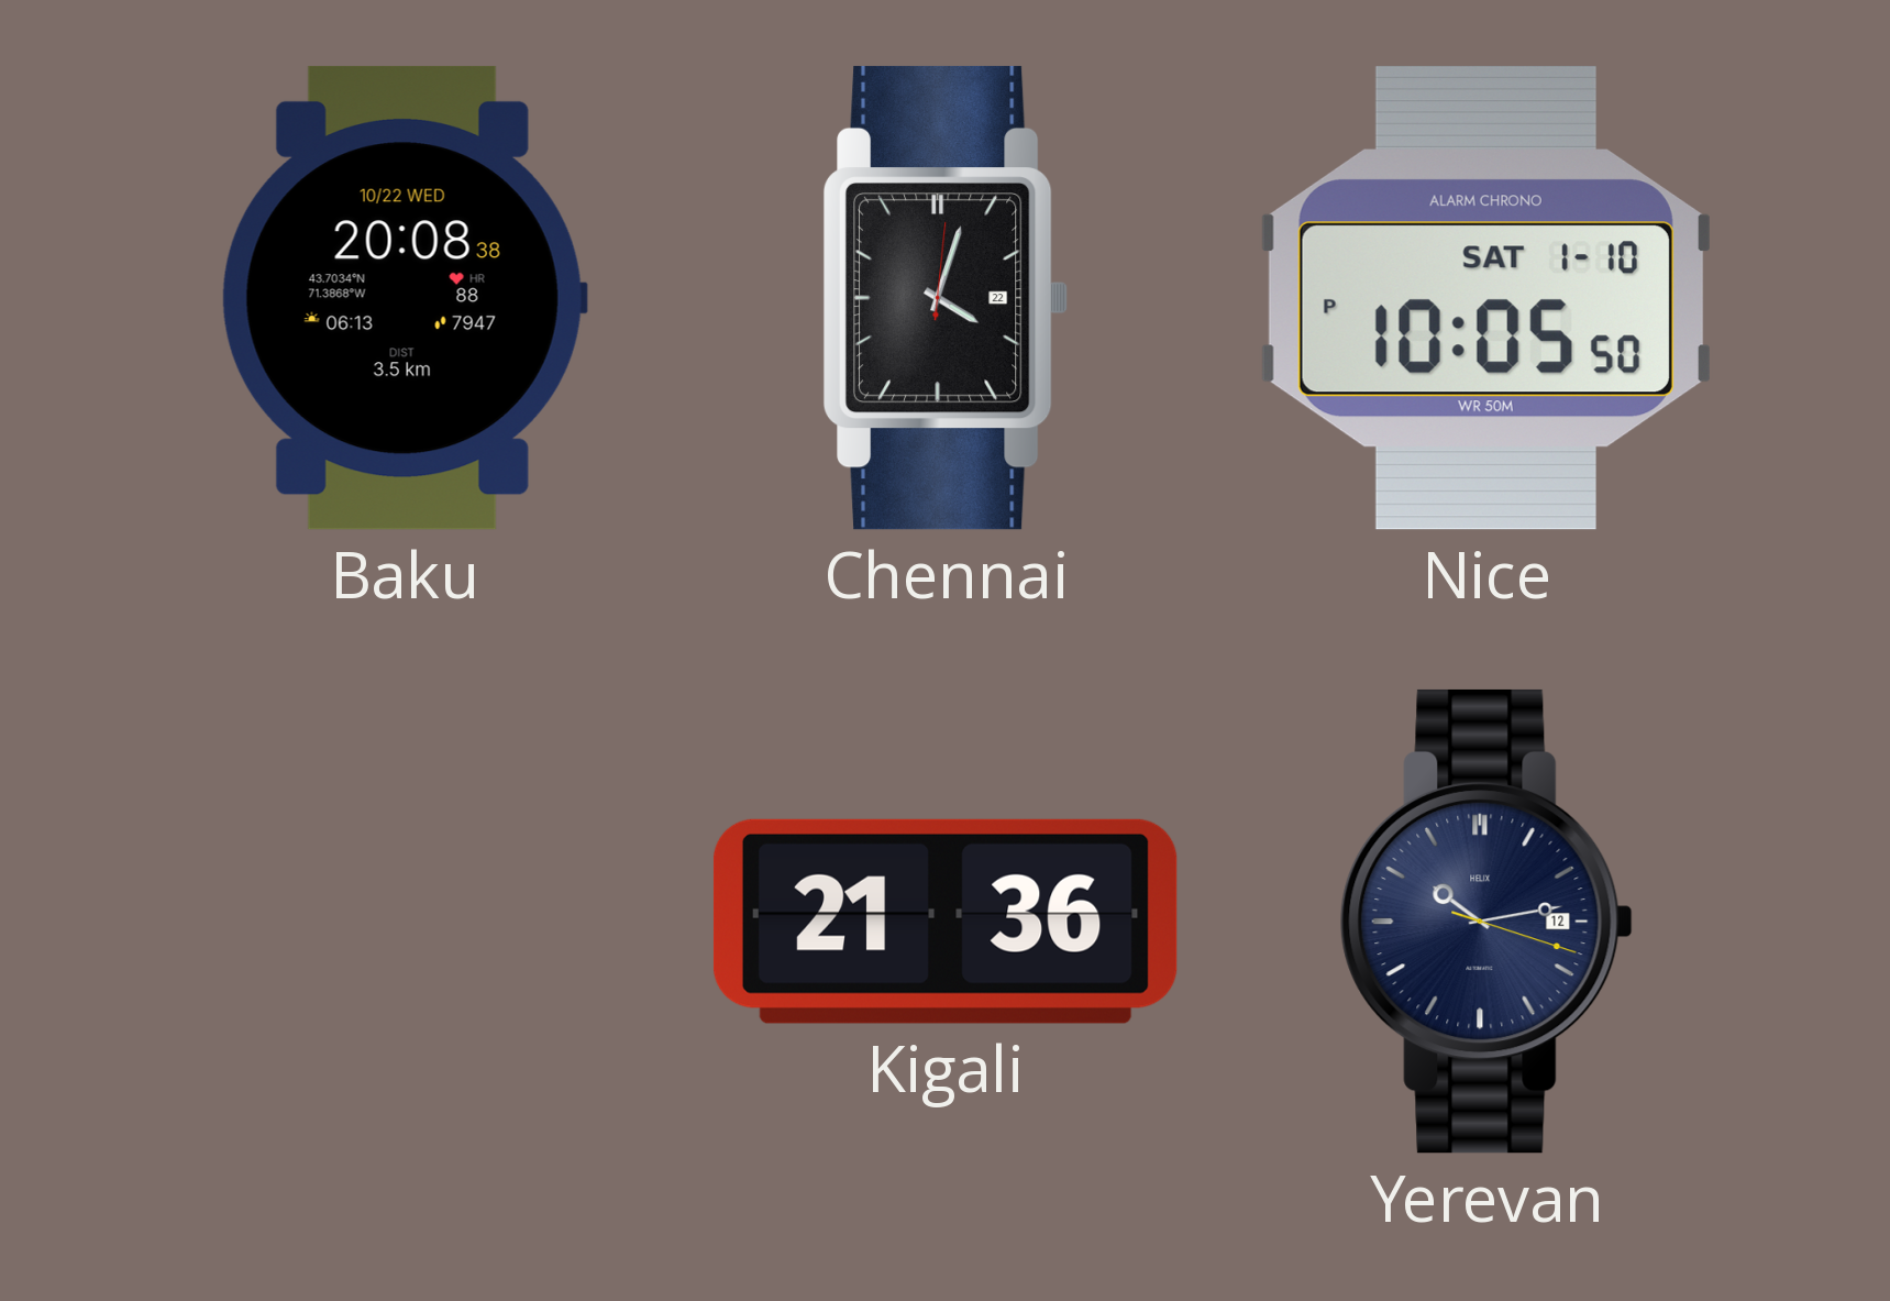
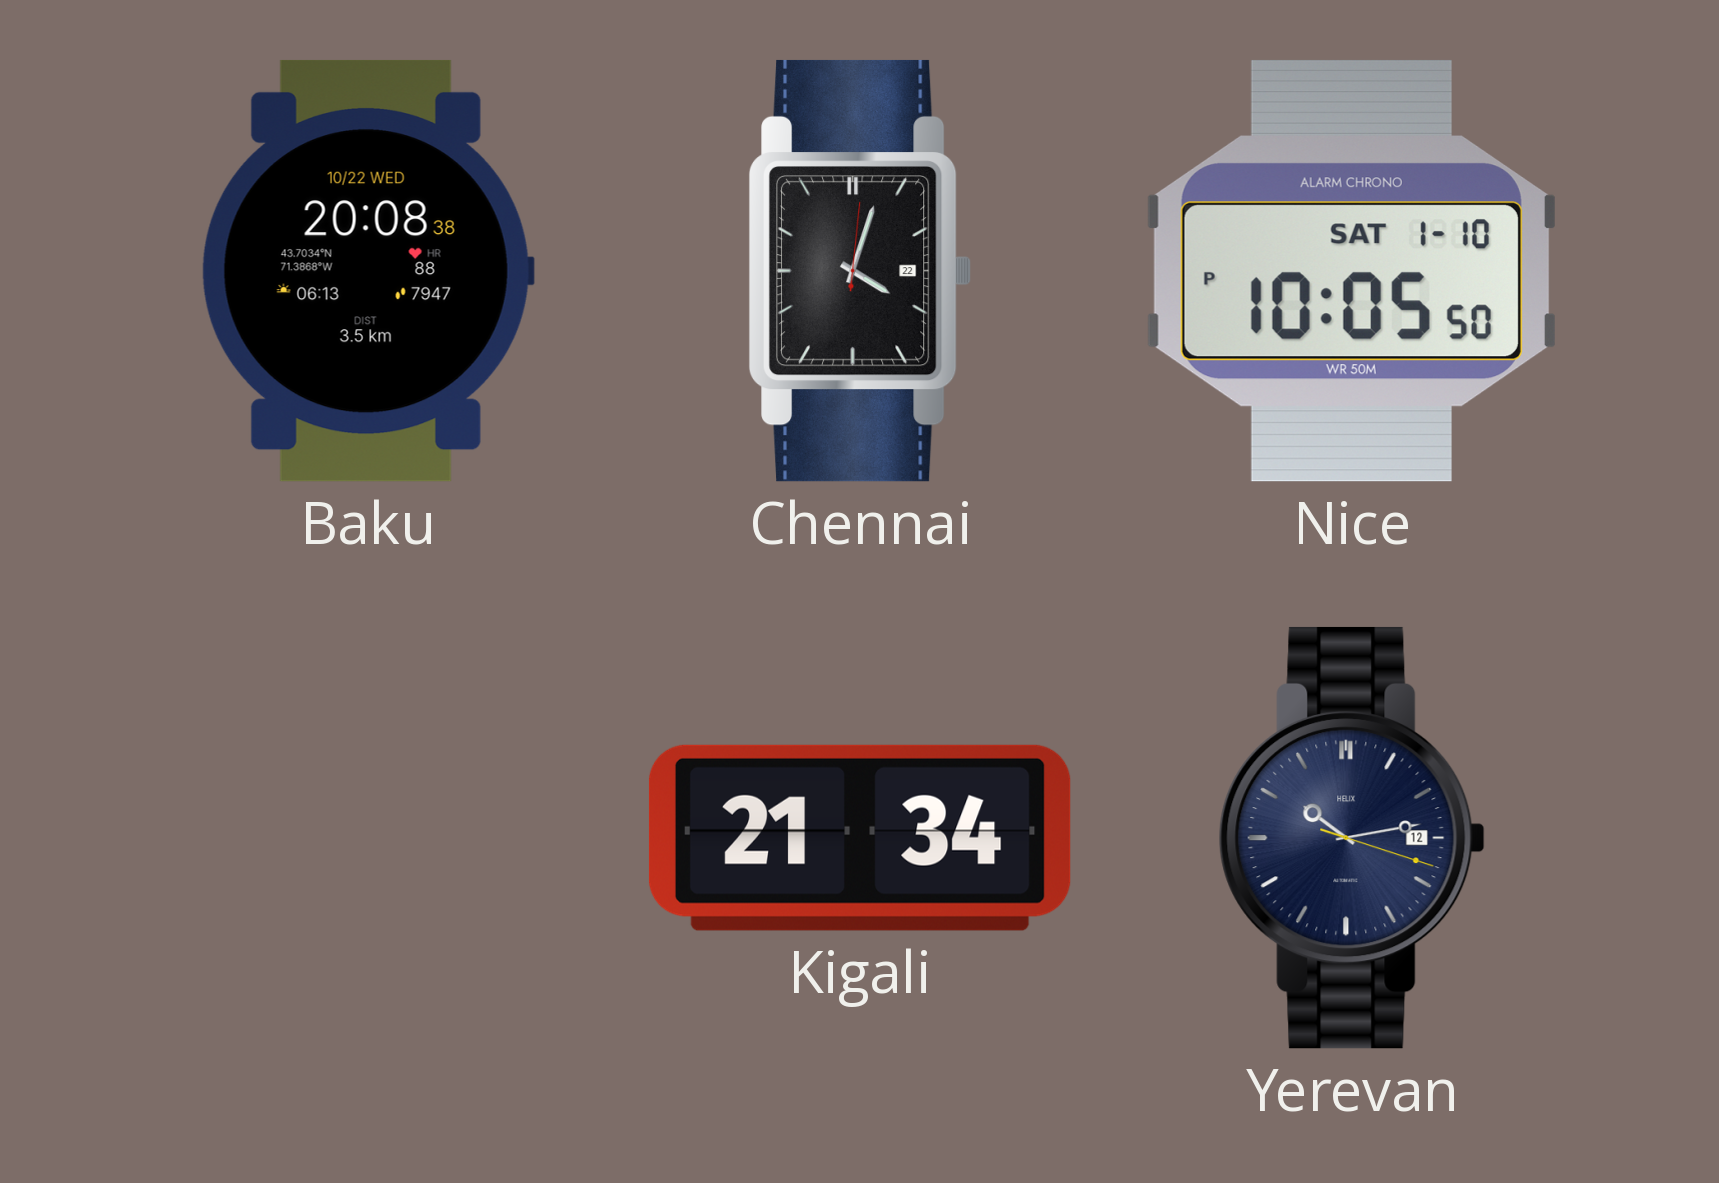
Kigali: 21:36 -> 21:34 (860, 838)
